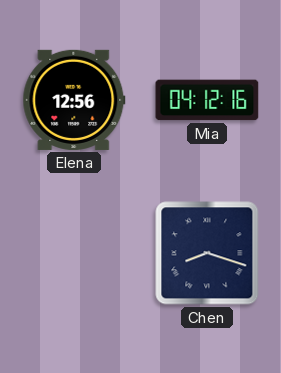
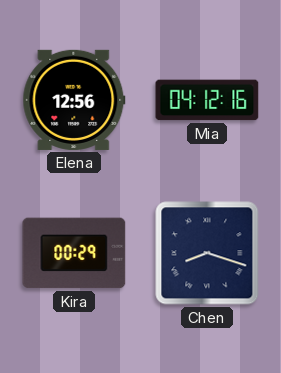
Kira: none -> 00:29 (74, 253)
